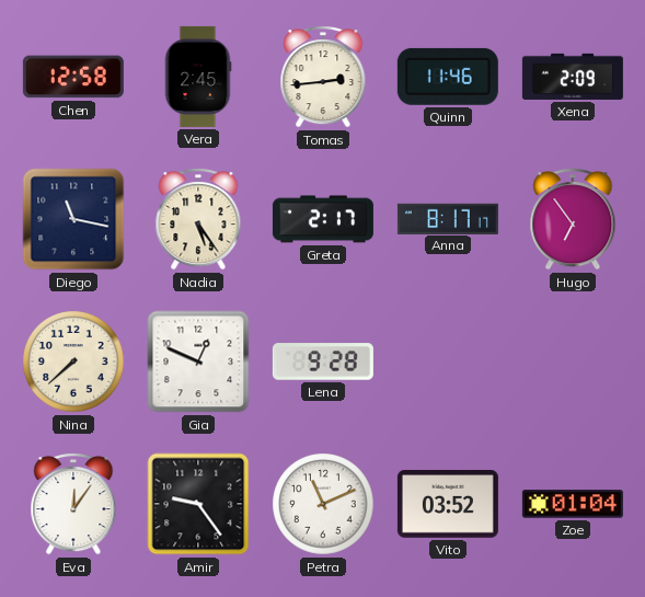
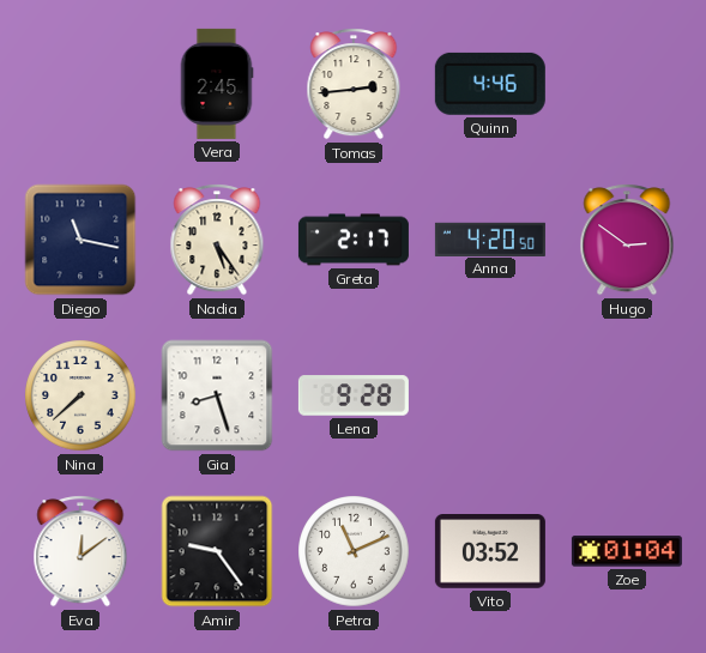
Chen: 12:58 -> none (73, 77)
Quinn: 11:46 -> 4:46 (490, 84)
Xena: 2:09 -> none (573, 77)
Anna: 8:17 -> 4:20 (490, 238)
Hugo: 6:54 -> 2:51 (627, 240)
Gia: 12:49 -> 8:27 (217, 395)
Eva: 12:06 -> 12:09 (80, 551)
